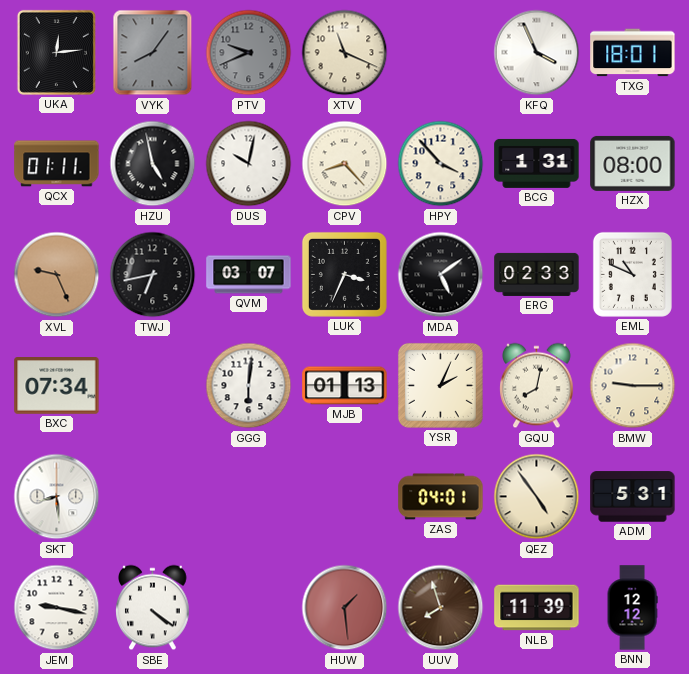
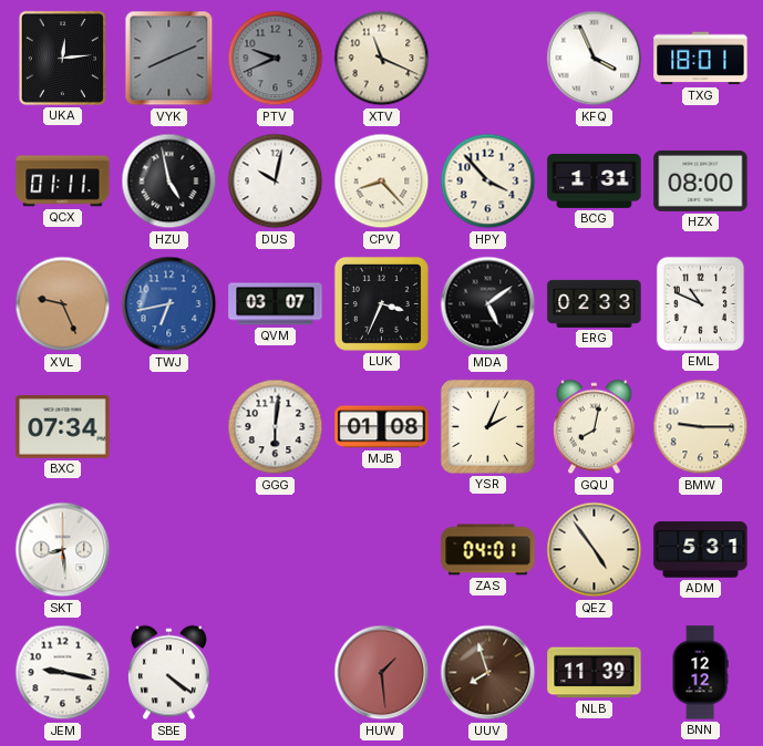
VYK: 8:06 -> 8:11 (169, 59)
TWJ dial: black -> blue (169, 304)
MJB: 01:13 -> 01:08 (382, 427)
